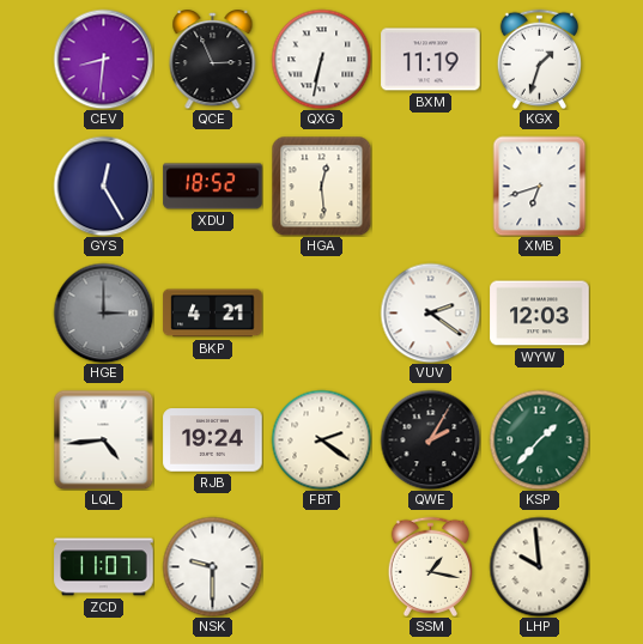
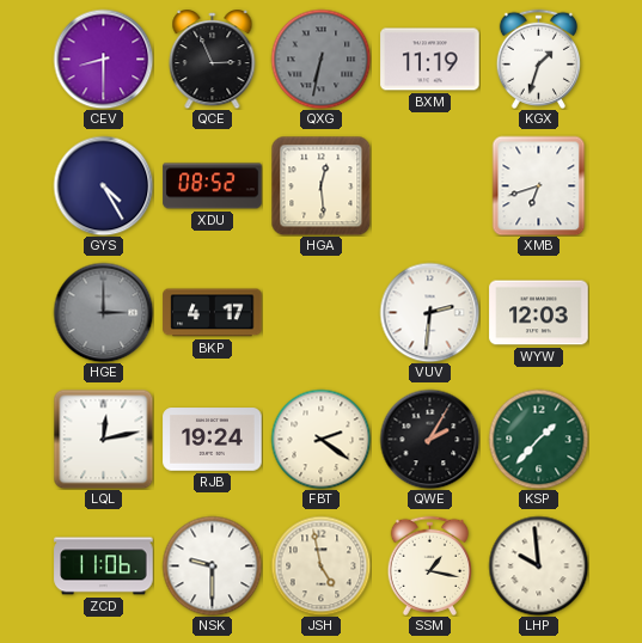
CEV: 8:31 -> 8:30 (103, 59)
QXG dial: white -> grey (320, 59)
GYS: 12:25 -> 4:25 (103, 185)
XDU: 18:52 -> 08:52 (213, 186)
BKP: 4:21 -> 4:17 (213, 313)
VUV: 2:21 -> 2:31 (429, 312)
LQL: 4:44 -> 12:13 (103, 439)
ZCD: 11:07 -> 11:06 (104, 567)
JSH: none -> 4:58 (320, 565)
